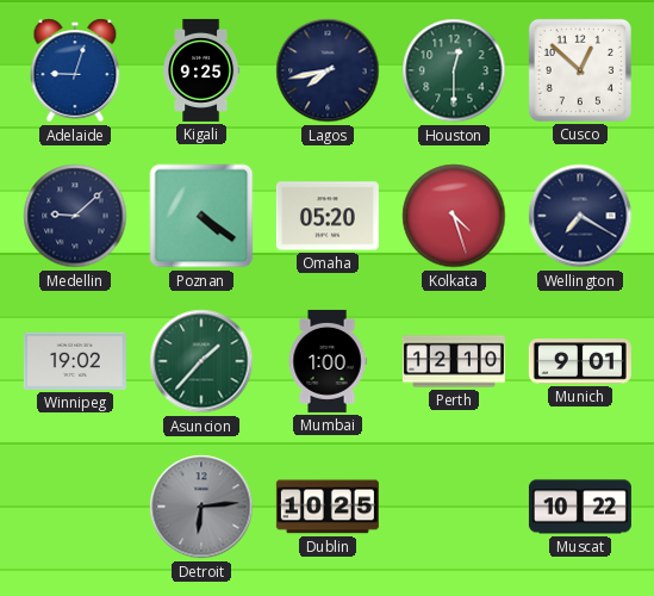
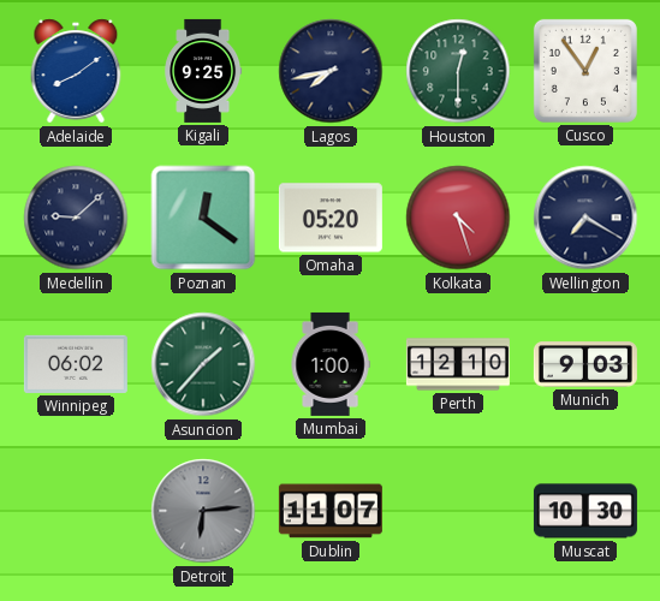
Adelaide: 9:03 -> 8:09 (76, 71)
Cusco: 12:52 -> 12:54 (585, 71)
Poznan: 4:21 -> 12:21 (203, 218)
Winnipeg: 19:02 -> 06:02 (76, 364)
Munich: 9:01 -> 9:03 (585, 364)
Dublin: 10:25 -> 11:07 (331, 511)
Muscat: 10:22 -> 10:30 (585, 511)
